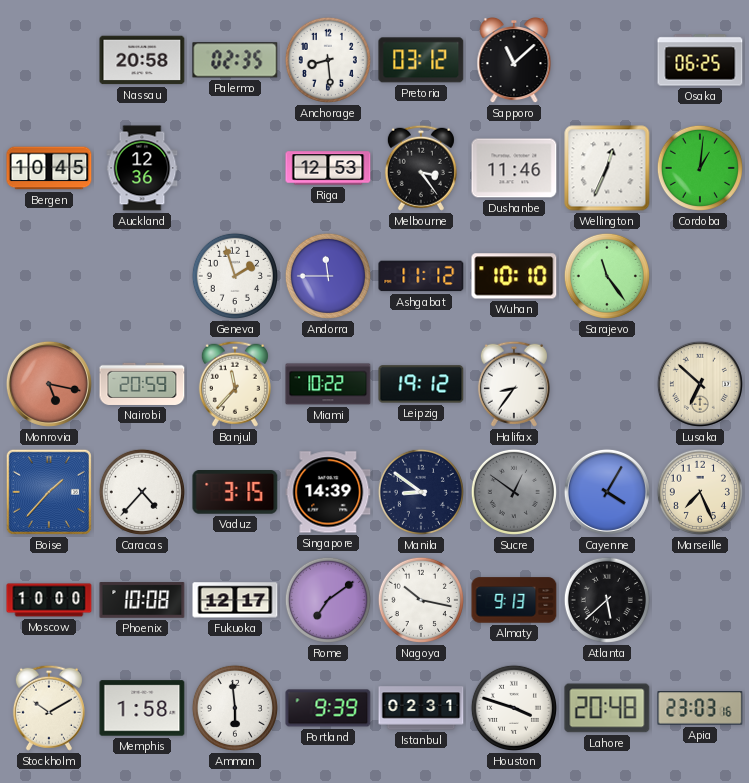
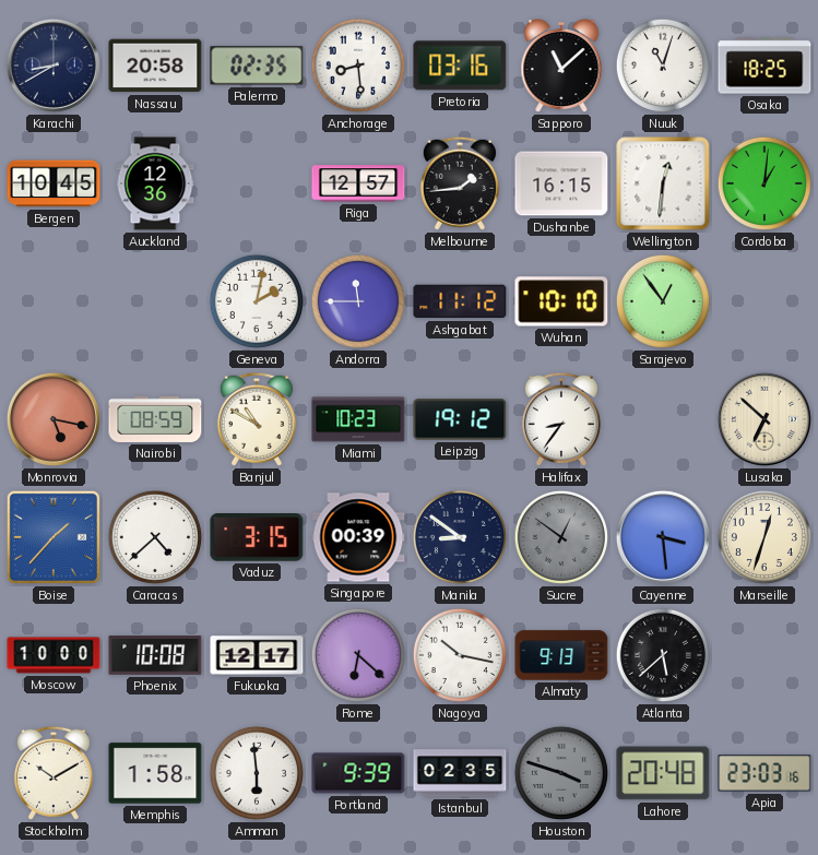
Karachi: none -> 8:40 (54, 66)
Pretoria: 03:12 -> 03:16 (460, 66)
Nuuk: none -> 11:03 (663, 66)
Osaka: 06:25 -> 18:25 (764, 66)
Riga: 12:53 -> 12:57 (358, 183)
Melbourne: 3:24 -> 1:44 (460, 183)
Dushanbe: 11:46 -> 16:15 (561, 183)
Wellington: 12:34 -> 12:31 (663, 183)
Geneva: 1:57 -> 2:02 (257, 301)
Sarajevo: 11:24 -> 12:54 (663, 301)
Nairobi: 20:59 -> 08:59 (155, 419)
Banjul: 11:37 -> 10:50 (257, 419)
Miami: 10:22 -> 10:23 (358, 419)
Caracas: 4:37 -> 4:38 (155, 537)
Singapore: 14:39 -> 00:39 (358, 537)
Cayenne: 4:05 -> 3:29 (663, 537)
Marseille: 7:26 -> 12:33 (764, 537)
Rome: 7:09 -> 6:22 (358, 655)
Istanbul: 02:31 -> 02:35 (460, 773)
Houston dial: white -> grey (561, 773)
